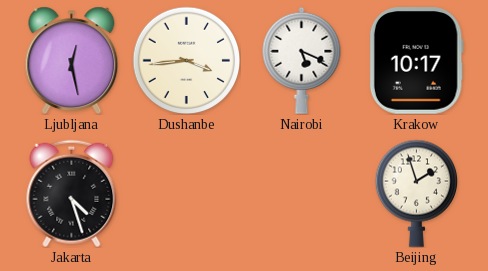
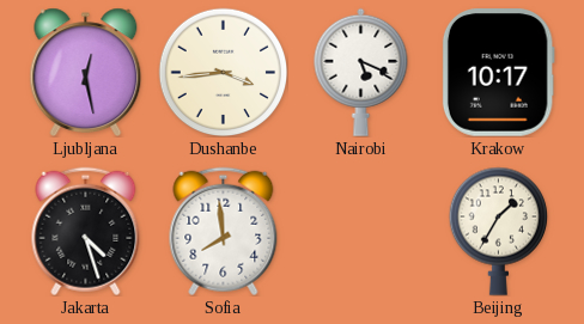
Sofia: none -> 7:59 (224, 231)
Beijing: 1:57 -> 1:35 (498, 231)
